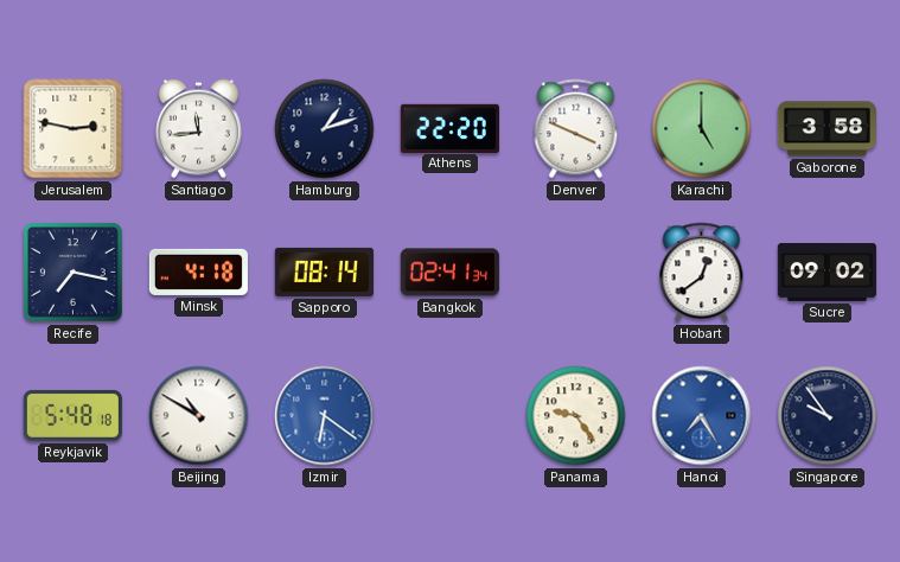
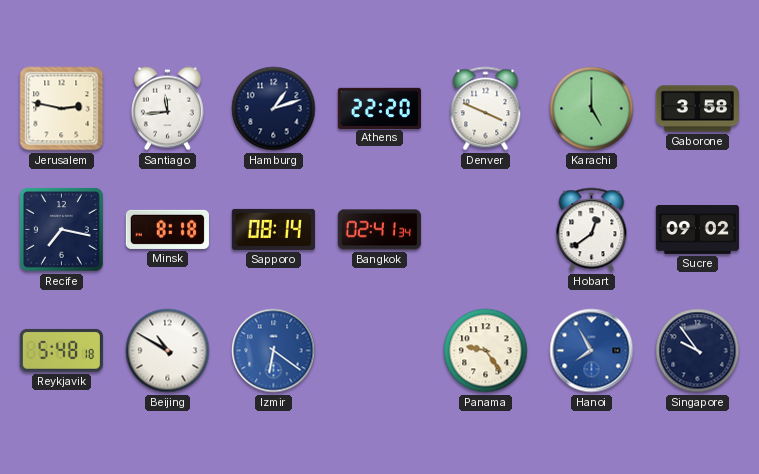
Minsk: 4:18 -> 8:18 (167, 229)
Hanoi: 7:25 -> 7:55 (592, 351)
